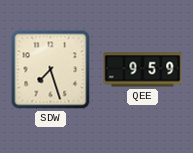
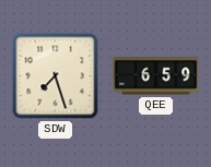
QEE: 9:59 -> 6:59 (156, 76)
